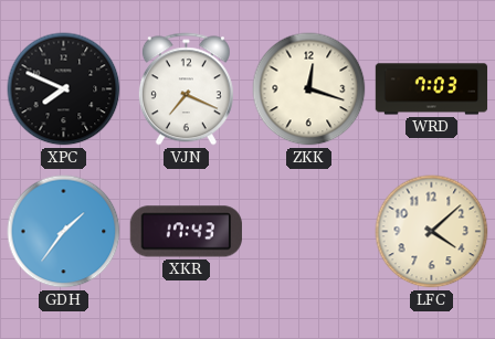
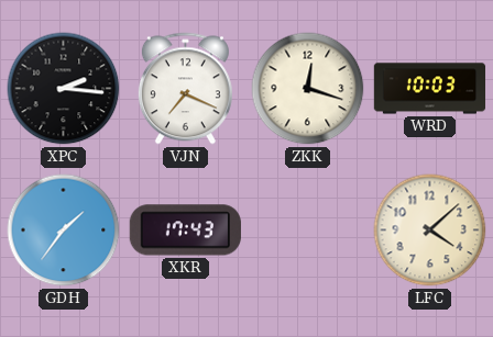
XPC: 7:49 -> 2:16 (64, 89)
WRD: 7:03 -> 10:03 (430, 89)
